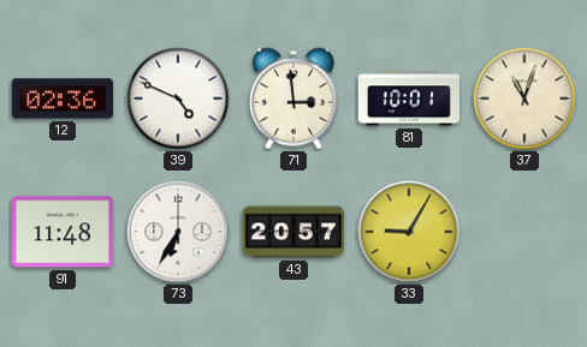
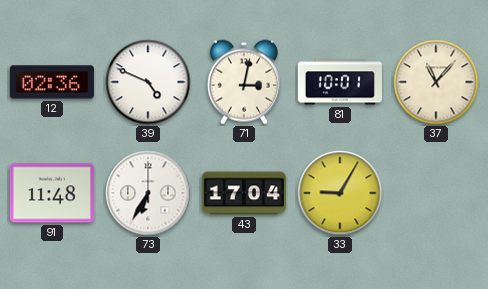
71: 2:59 -> 3:02 (244, 82)
37: 11:03 -> 11:07 (436, 82)
43: 20:57 -> 17:04 (244, 193)
